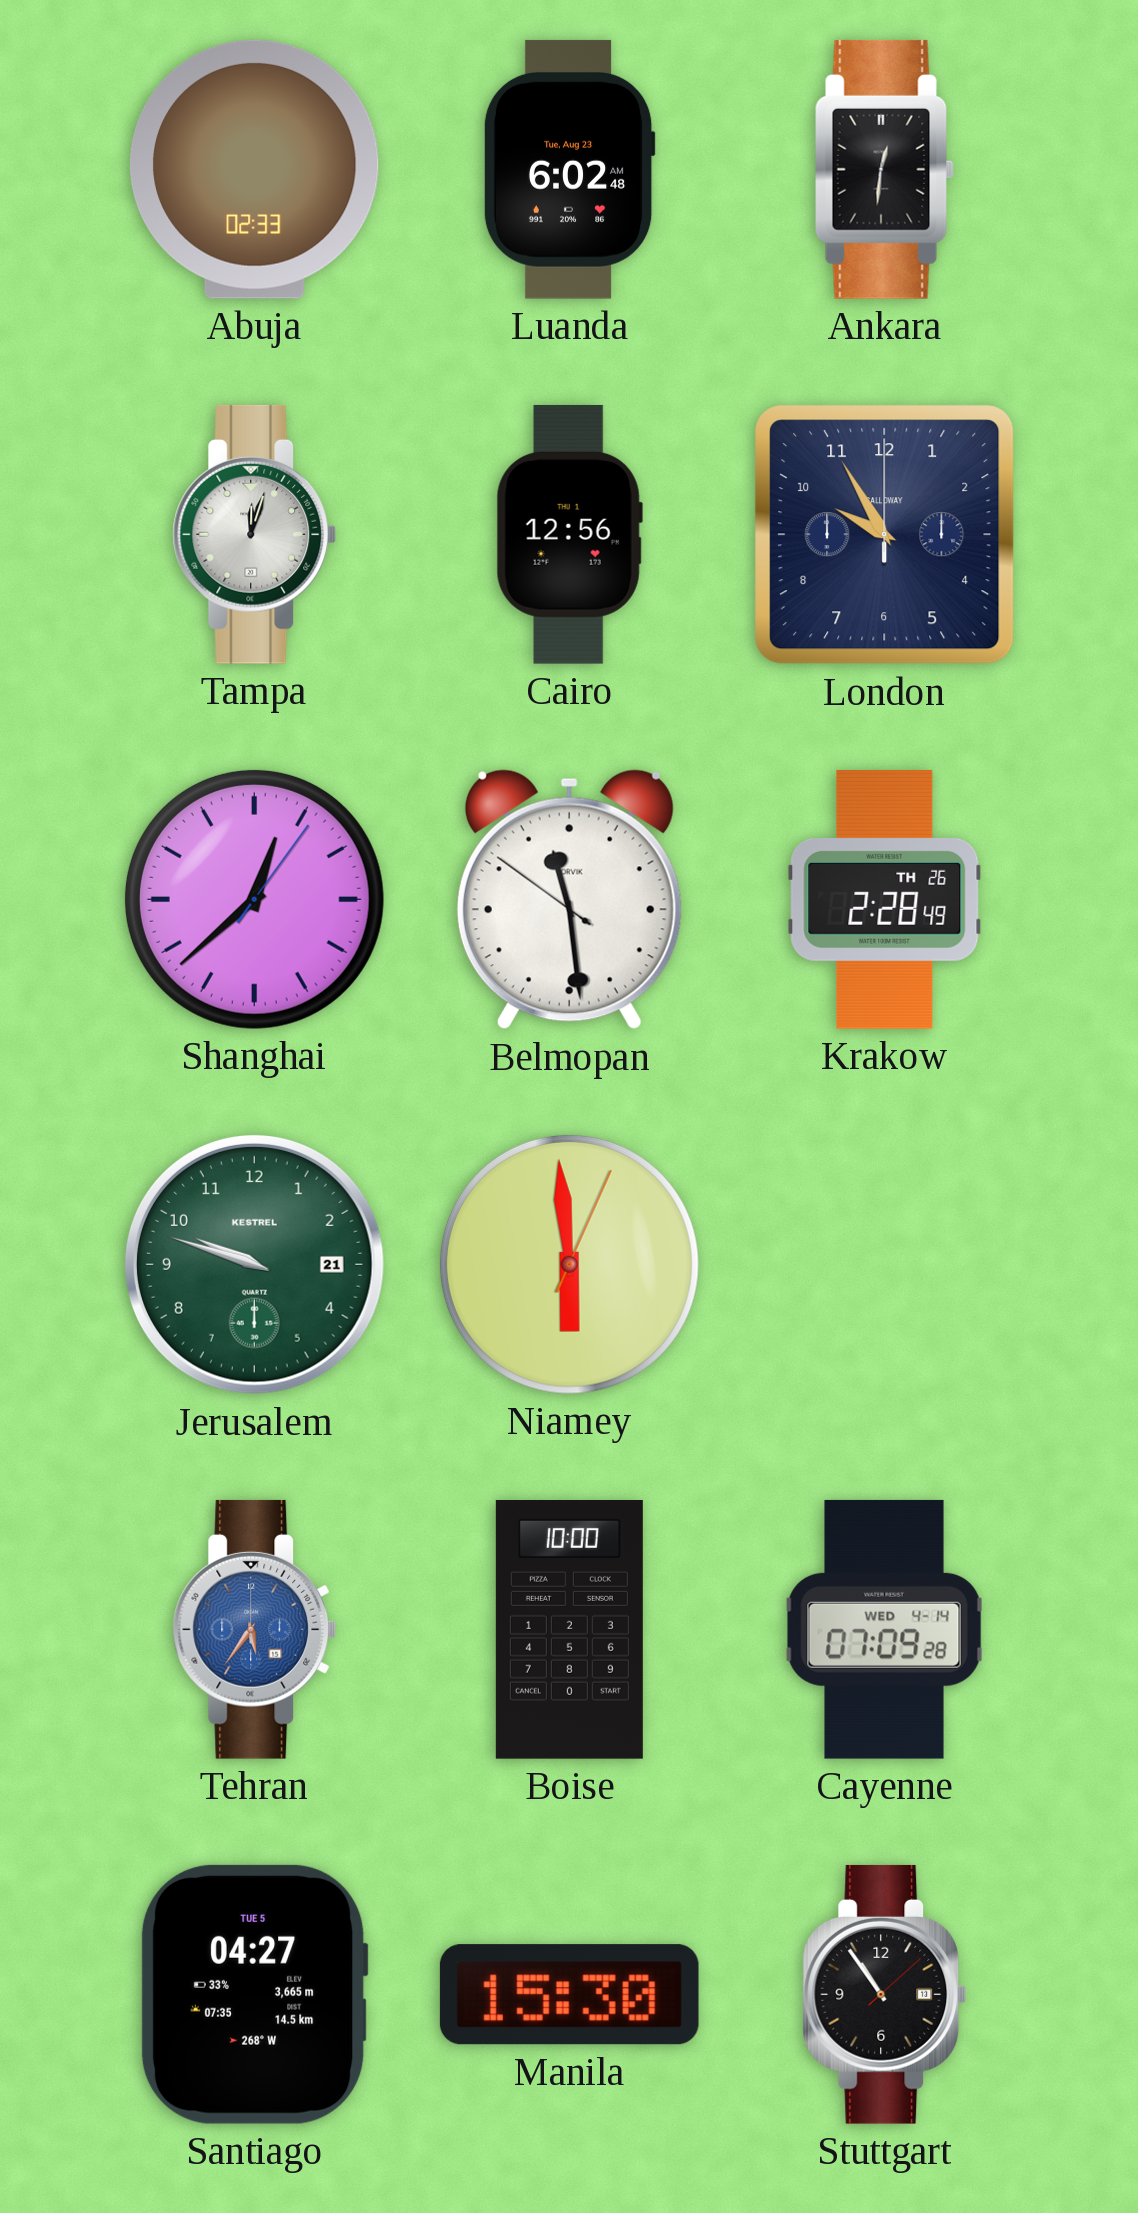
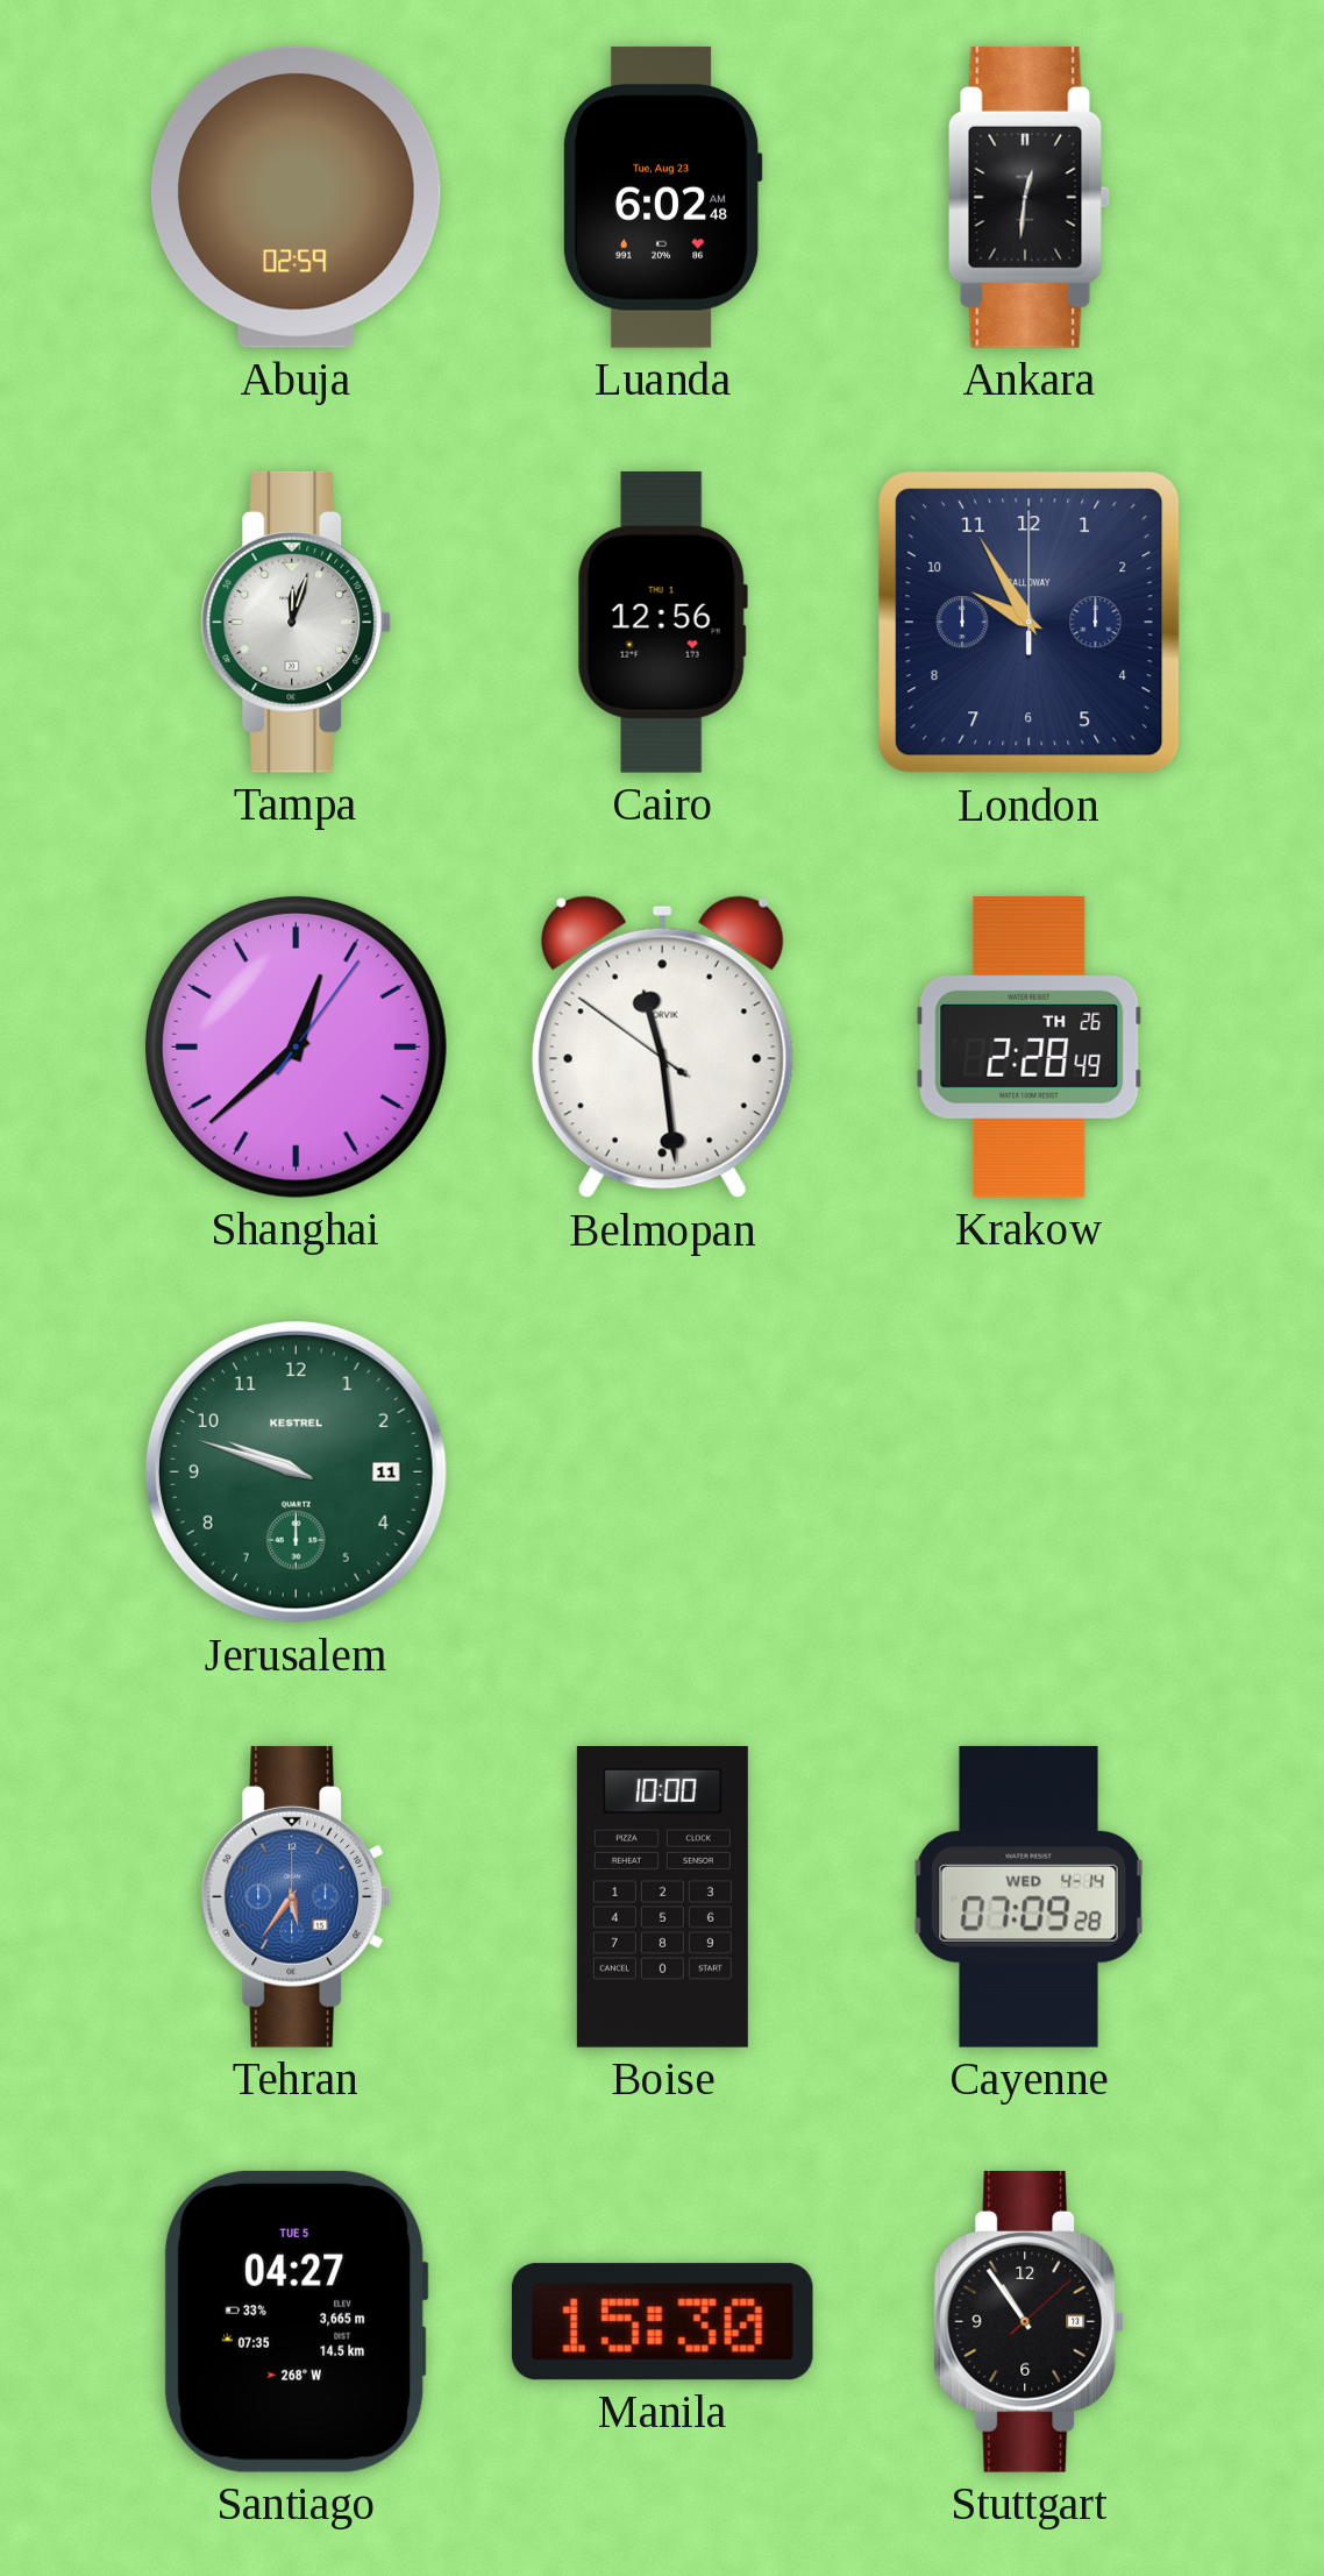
Abuja: 02:33 -> 02:59 (296, 197)
Jerusalem date: 21 -> 11 (296, 1471)
Niamey: 5:59 -> none (569, 1264)
